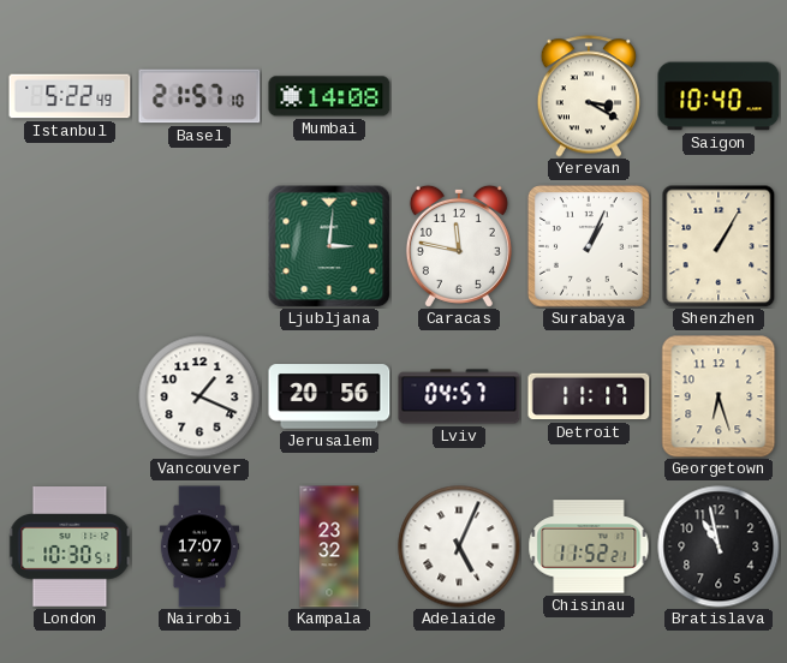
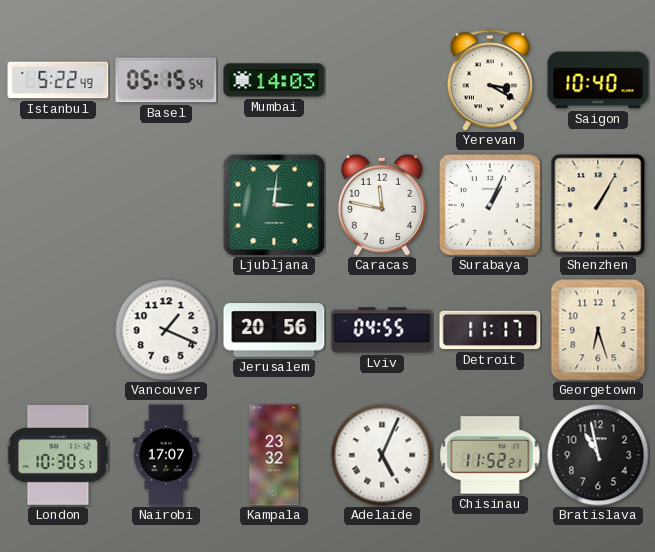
Basel: 21:57 -> 05:15 (166, 80)
Mumbai: 14:08 -> 14:03 (274, 80)
Lviv: 04:57 -> 04:55 (382, 330)
